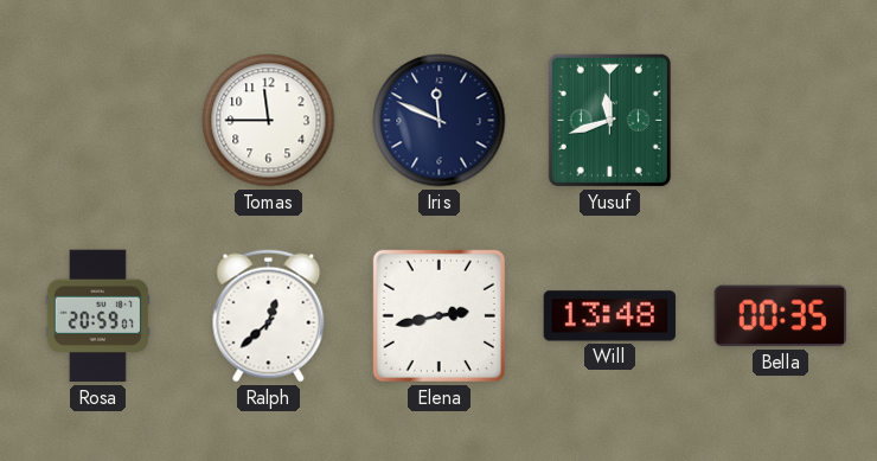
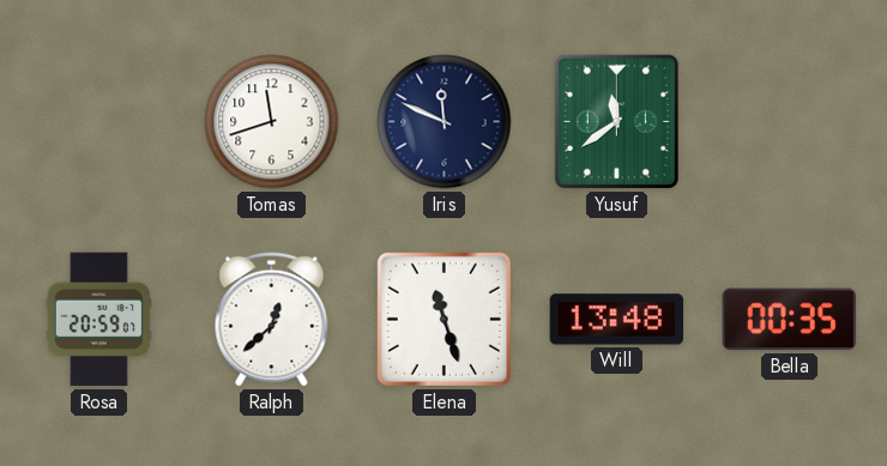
Tomas: 11:45 -> 11:42 (272, 122)
Yusuf: 11:42 -> 11:39 (616, 121)
Elena: 2:43 -> 11:27 (444, 319)
